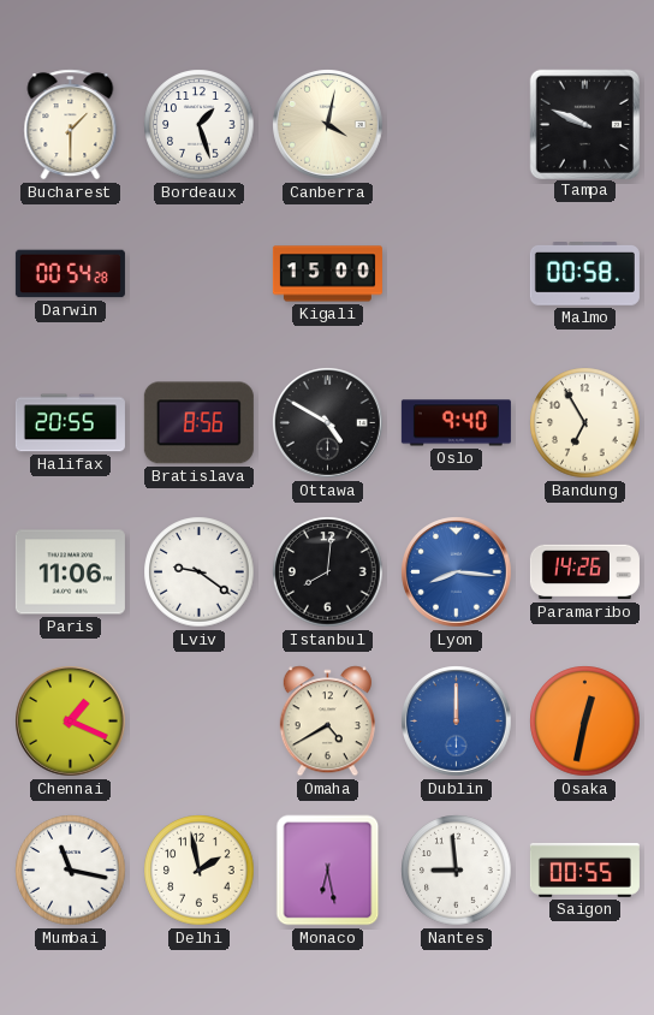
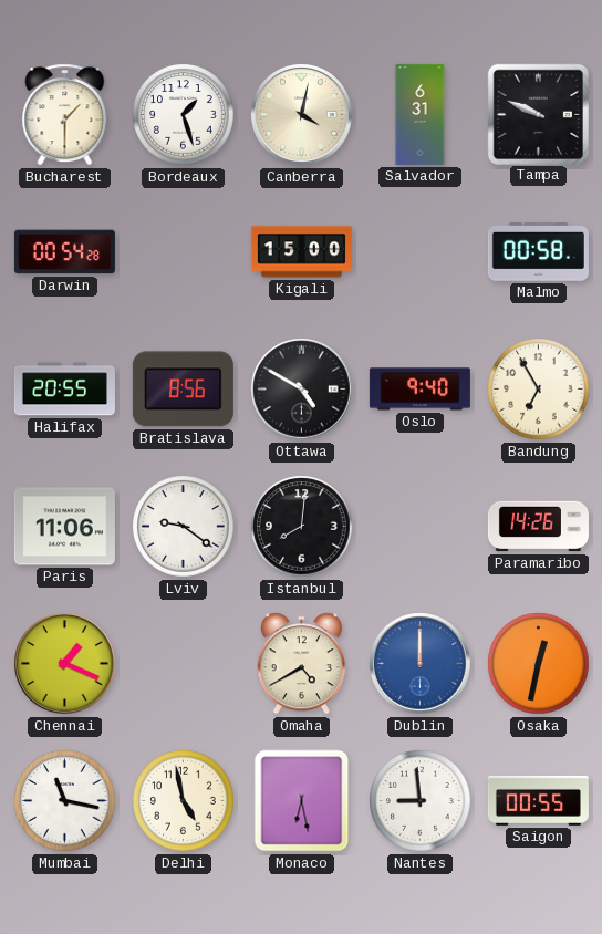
Salvador: none -> 6:31 (421, 114)
Lyon: 8:16 -> none (457, 572)
Delhi: 1:58 -> 4:58 (184, 801)
